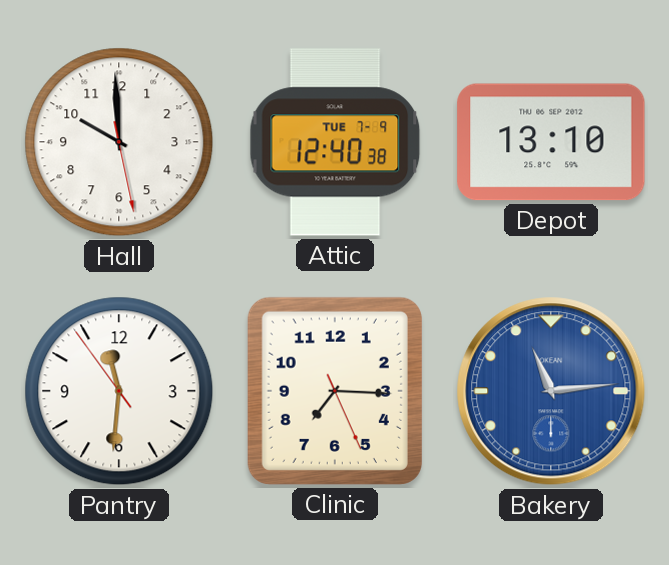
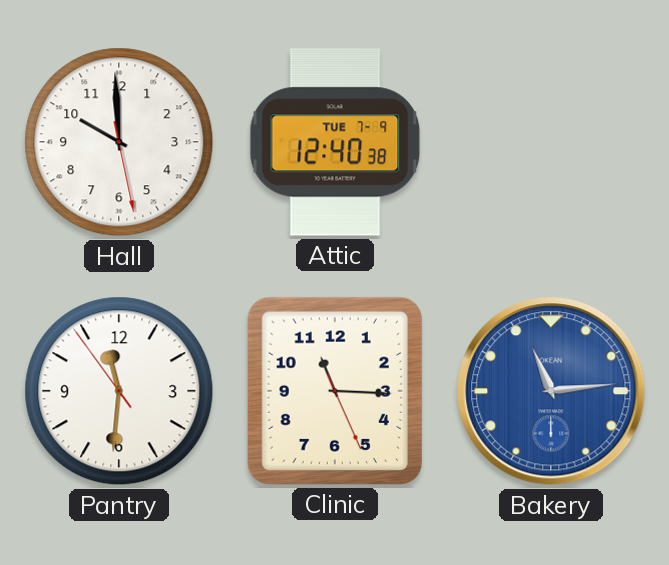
Depot: 13:10 -> none (551, 142)
Clinic: 7:15 -> 11:15 (335, 391)
